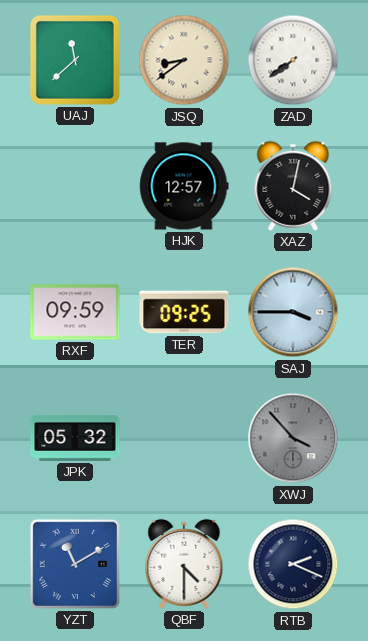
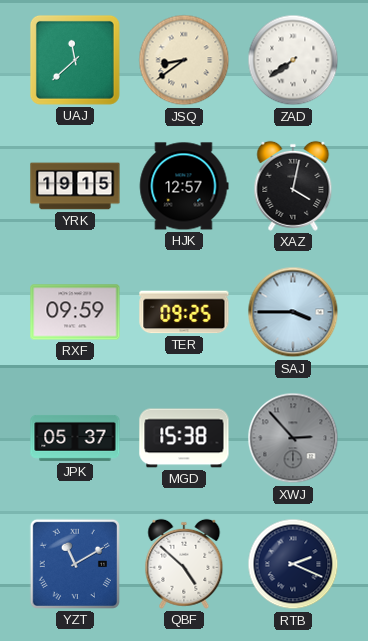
YRK: none -> 19:15 (75, 186)
JPK: 05:32 -> 05:37 (75, 438)
MGD: none -> 15:38 (184, 438)
XWJ: 3:53 -> 2:53 (293, 438)
QBF: 4:30 -> 4:52 (184, 564)
